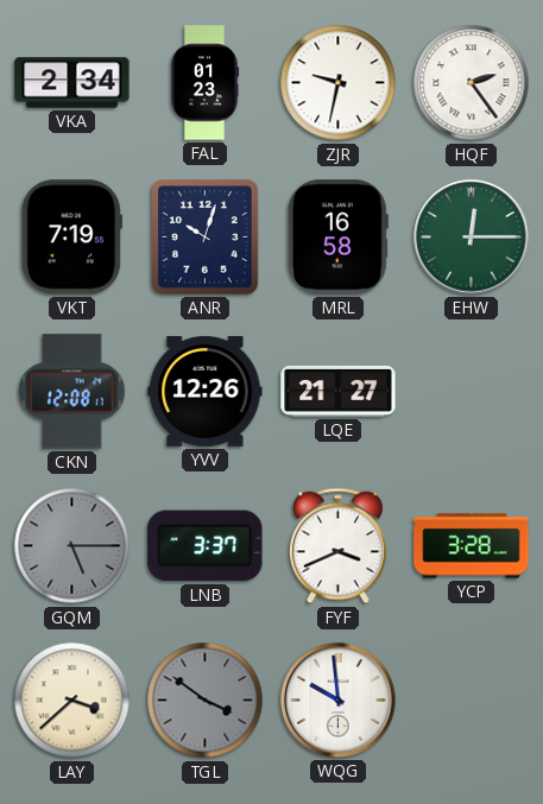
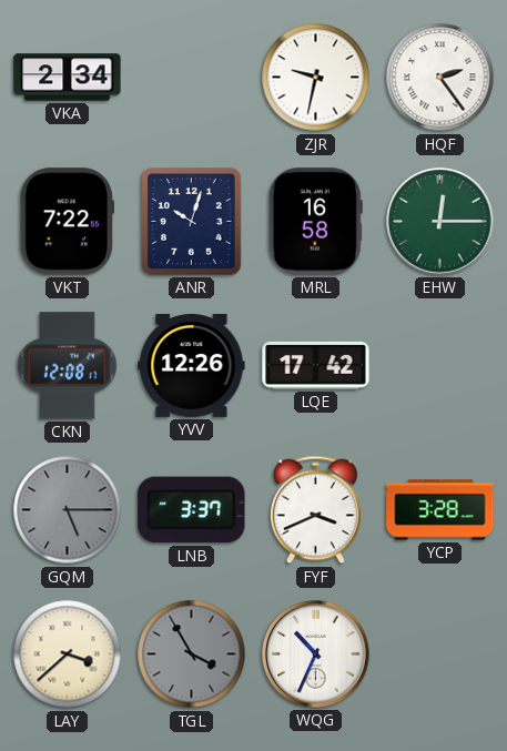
FAL: 01:23 -> none (204, 83)
VKT: 7:19 -> 7:22 (67, 222)
LQE: 21:27 -> 17:42 (316, 365)
TGL: 3:51 -> 3:55 (192, 654)
WQG: 9:59 -> 10:34 (316, 654)
